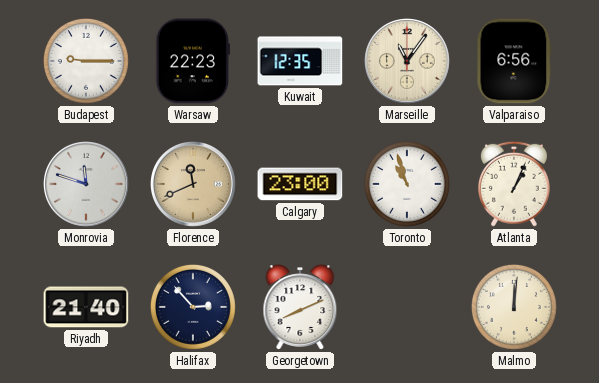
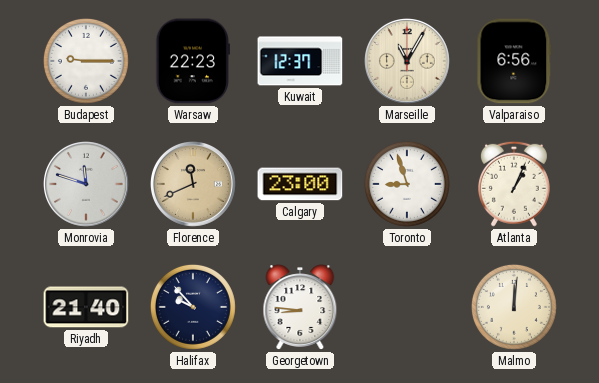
Kuwait: 12:35 -> 12:37 (300, 61)
Marseille: 11:06 -> 11:05 (408, 62)
Toronto: 10:57 -> 8:57 (407, 184)
Halifax: 2:53 -> 9:53 (193, 307)
Georgetown: 8:11 -> 8:46 (300, 307)
